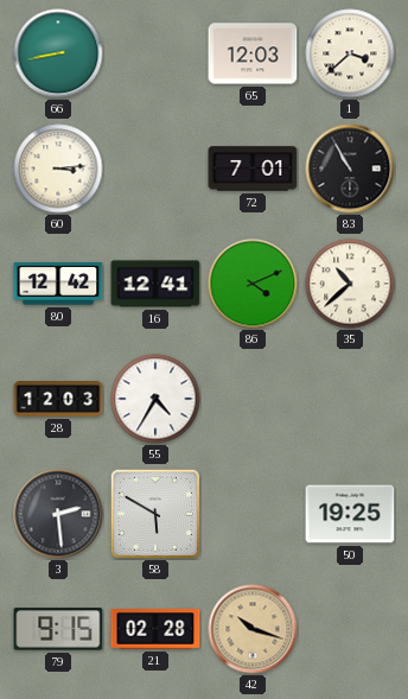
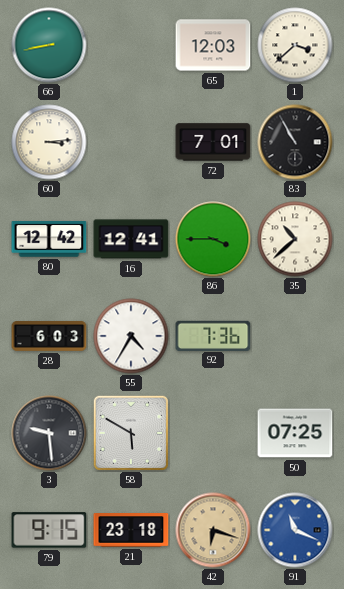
86: 4:11 -> 3:45 (213, 239)
28: 12:03 -> 6:03 (49, 336)
92: none -> 7:36 (213, 335)
3: 2:29 -> 9:29 (49, 433)
50: 19:25 -> 07:25 (295, 433)
21: 02:28 -> 23:18 (131, 530)
42: 10:18 -> 6:18 (213, 530)
91: none -> 11:19 (295, 530)
